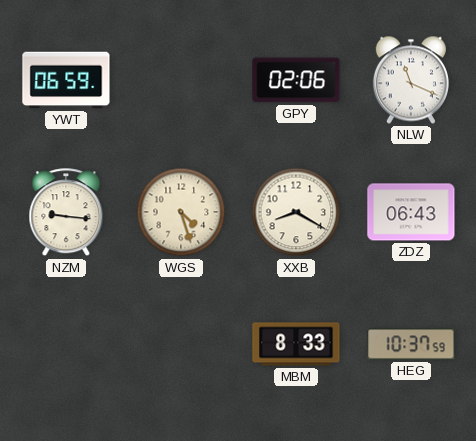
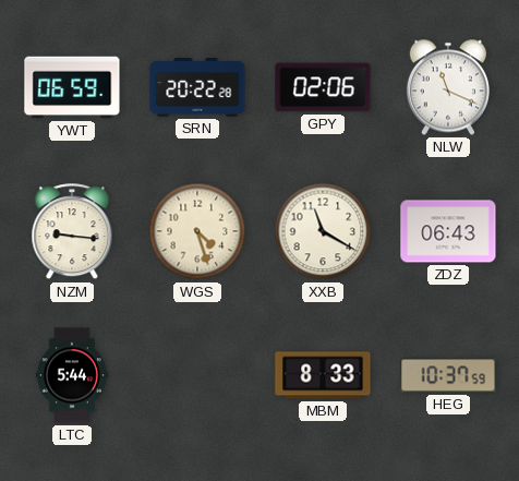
SRN: none -> 20:22 (197, 88)
XXB: 8:20 -> 11:20 (323, 231)
LTC: none -> 5:44 (71, 375)
